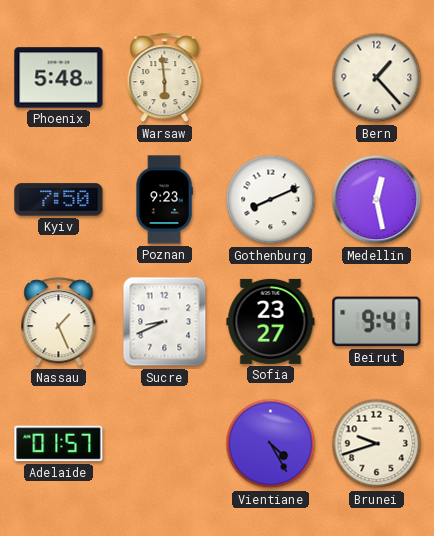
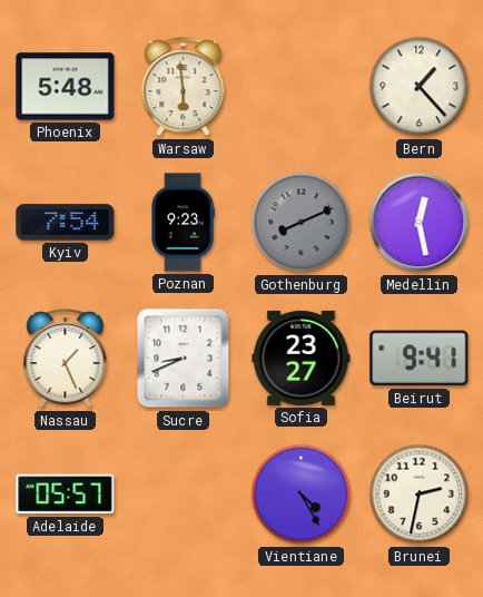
Kyiv: 7:50 -> 7:54 (66, 223)
Gothenburg dial: white -> grey (302, 223)
Adelaide: 01:57 -> 05:57 (66, 495)
Brunei: 9:42 -> 2:32 (420, 495)
